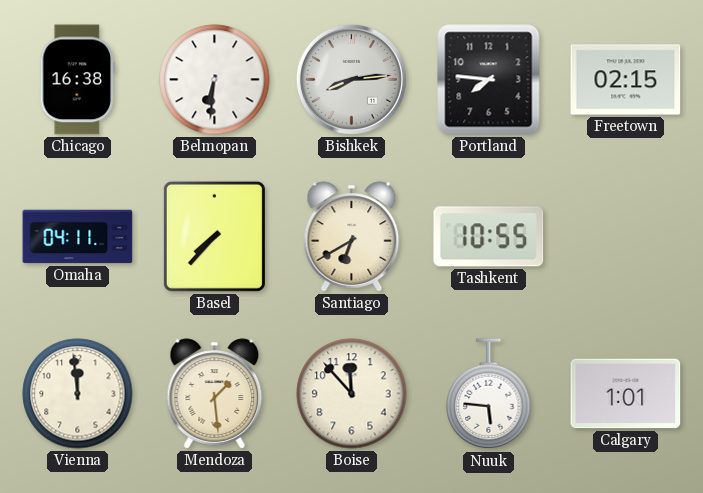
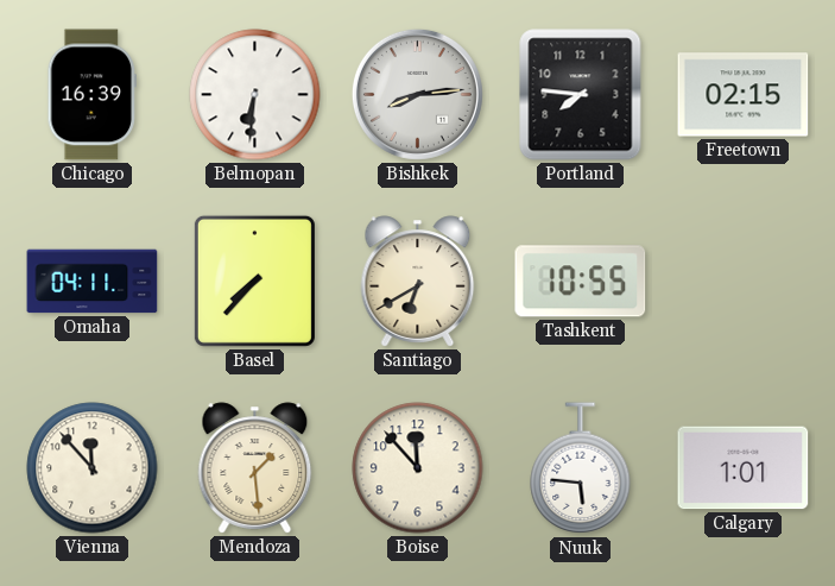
Chicago: 16:38 -> 16:39 (91, 95)
Vienna: 11:59 -> 11:53 (93, 468)
